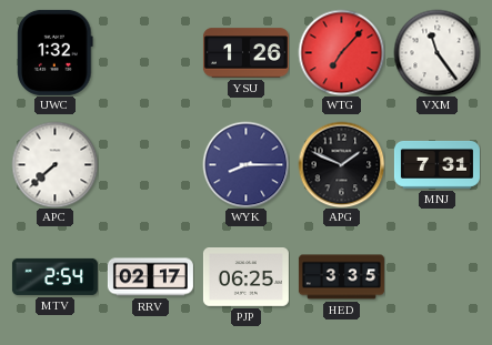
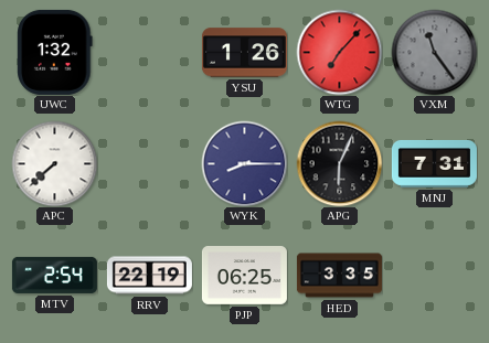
VXM dial: white -> grey (434, 52)
APG: 1:49 -> 6:04 (339, 163)
RRV: 02:17 -> 22:19 (149, 276)
